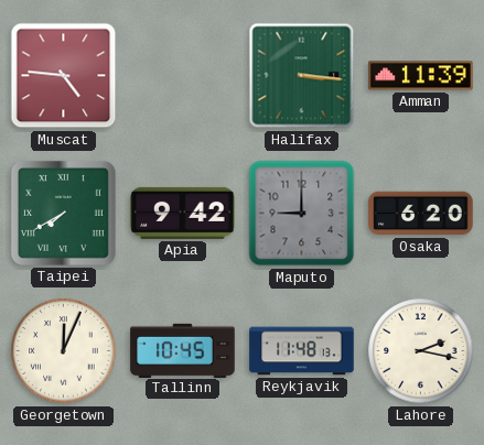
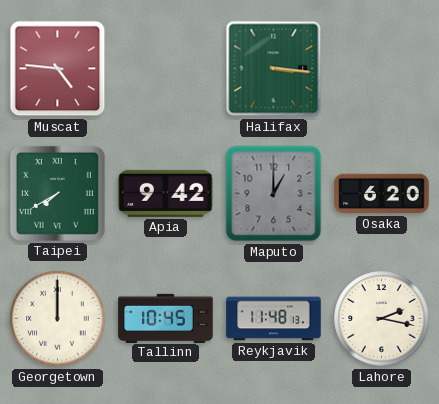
Amman: 11:39 -> none (421, 76)
Maputo: 9:00 -> 1:00 (274, 194)
Georgetown: 12:04 -> 12:00 (58, 319)
